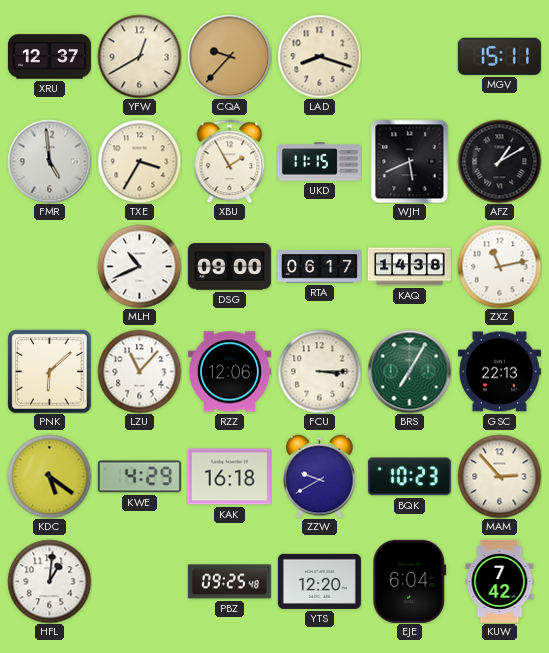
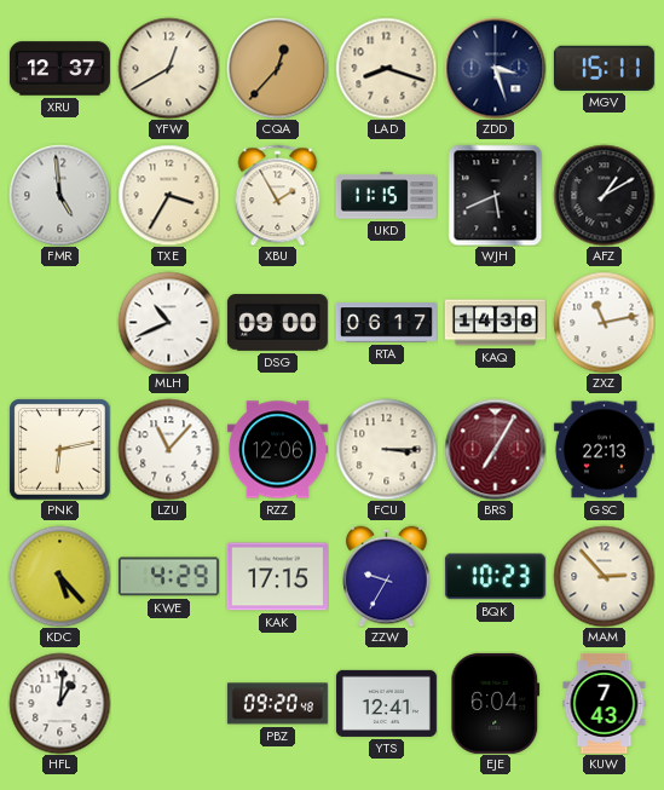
CQA: 9:37 -> 12:37 (277, 68)
ZDD: none -> 3:27 (495, 68)
PNK: 6:08 -> 6:13 (59, 449)
BRS dial: green -> burgundy (495, 449)
KDC: 5:21 -> 5:23 (59, 576)
KAK: 16:18 -> 17:15 (277, 577)
ZZW: 9:40 -> 9:35 (387, 576)
PBZ: 09:25 -> 09:20 (277, 704)
YTS: 12:20 -> 12:41 (386, 703)
KUW: 7:42 -> 7:43 (605, 703)
